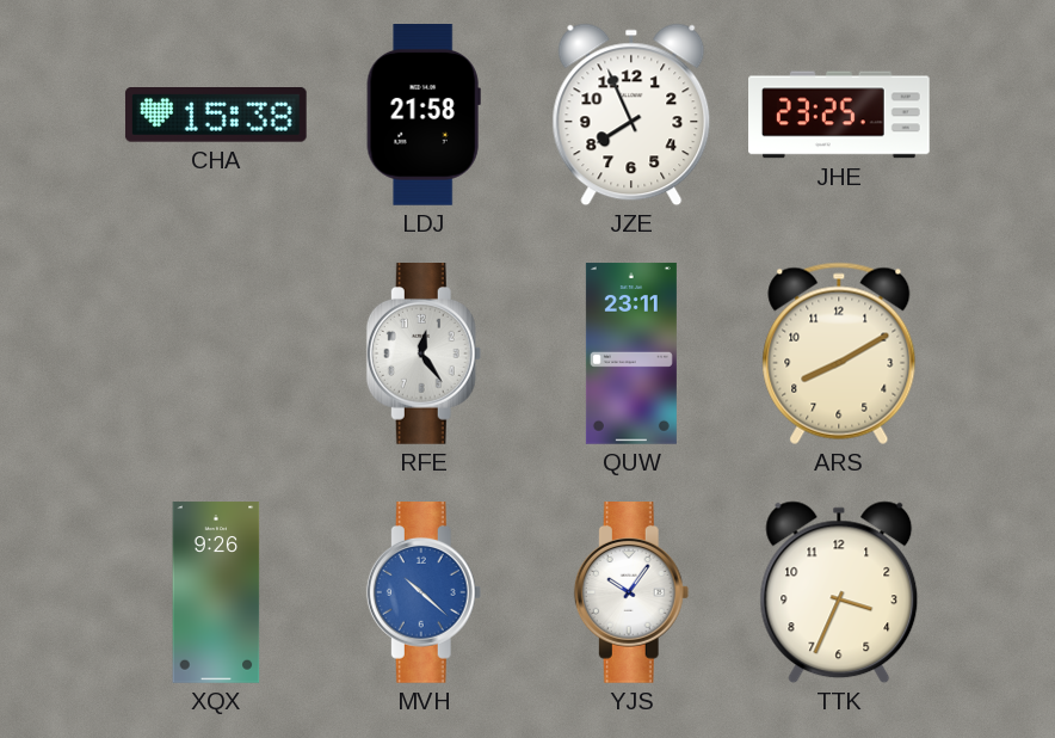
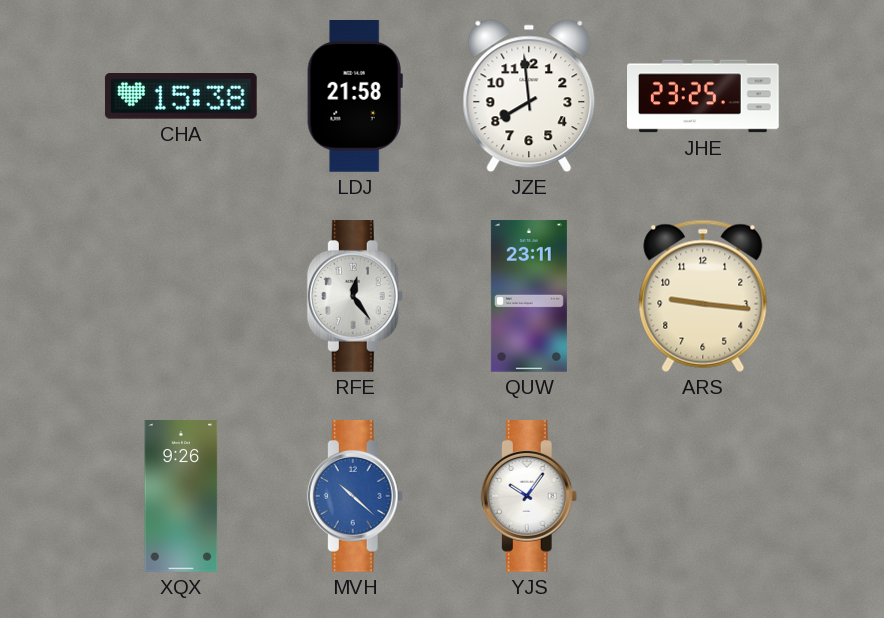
JZE: 7:56 -> 7:59 (529, 96)
ARS: 8:10 -> 9:16 (703, 296)
TTK: 3:34 -> none (839, 592)
